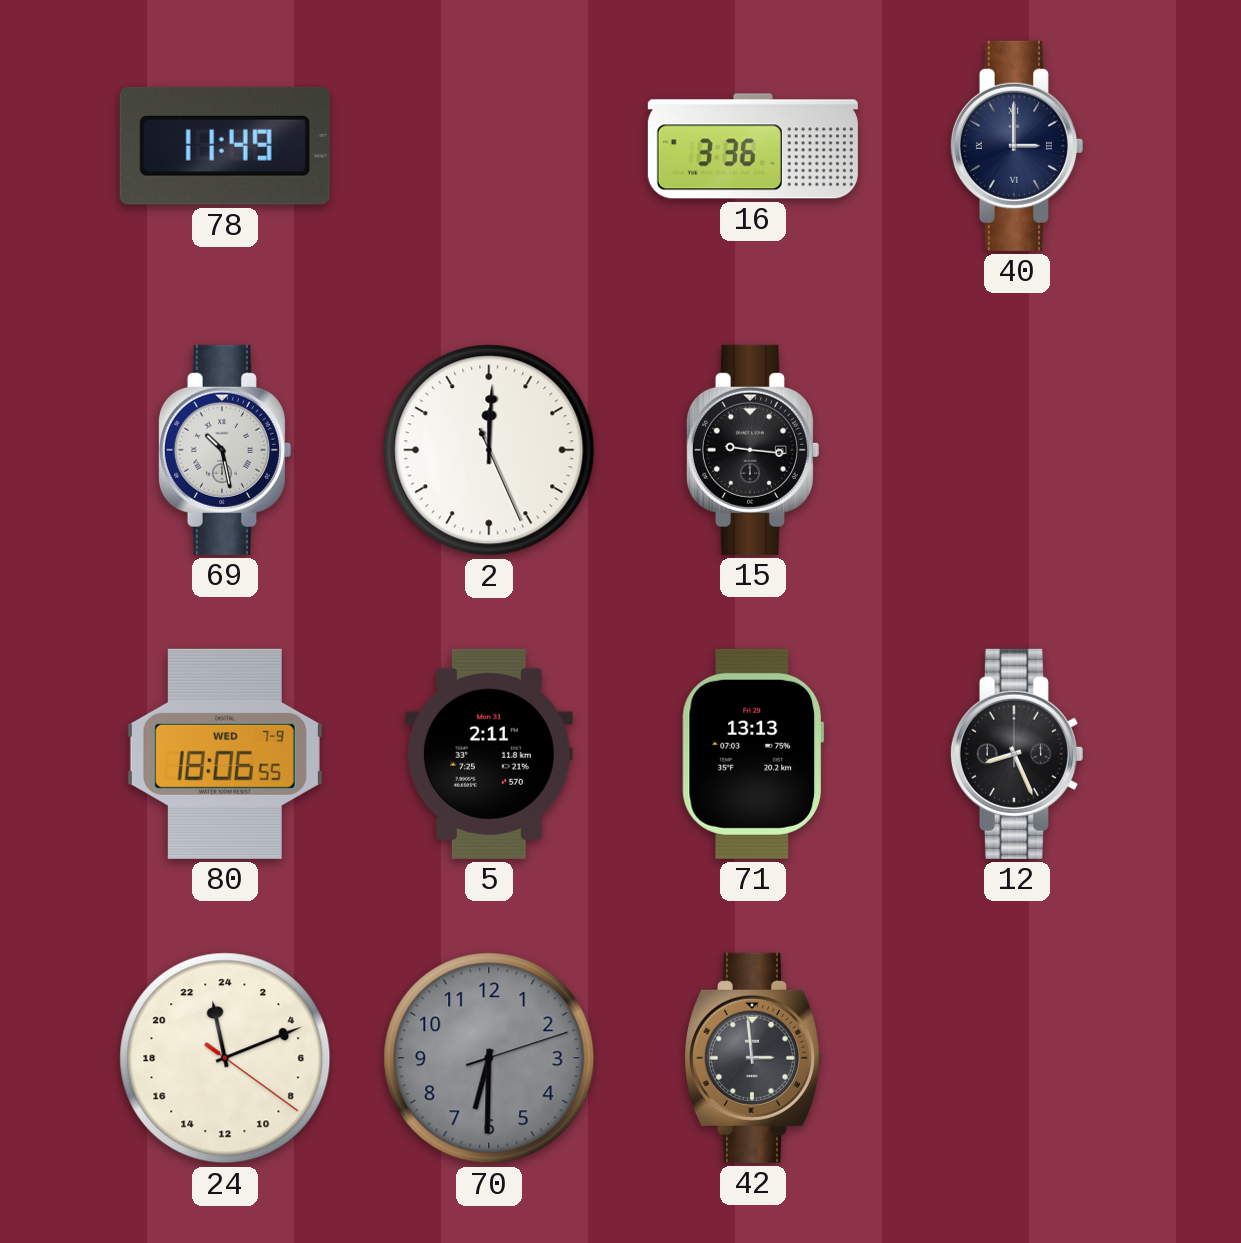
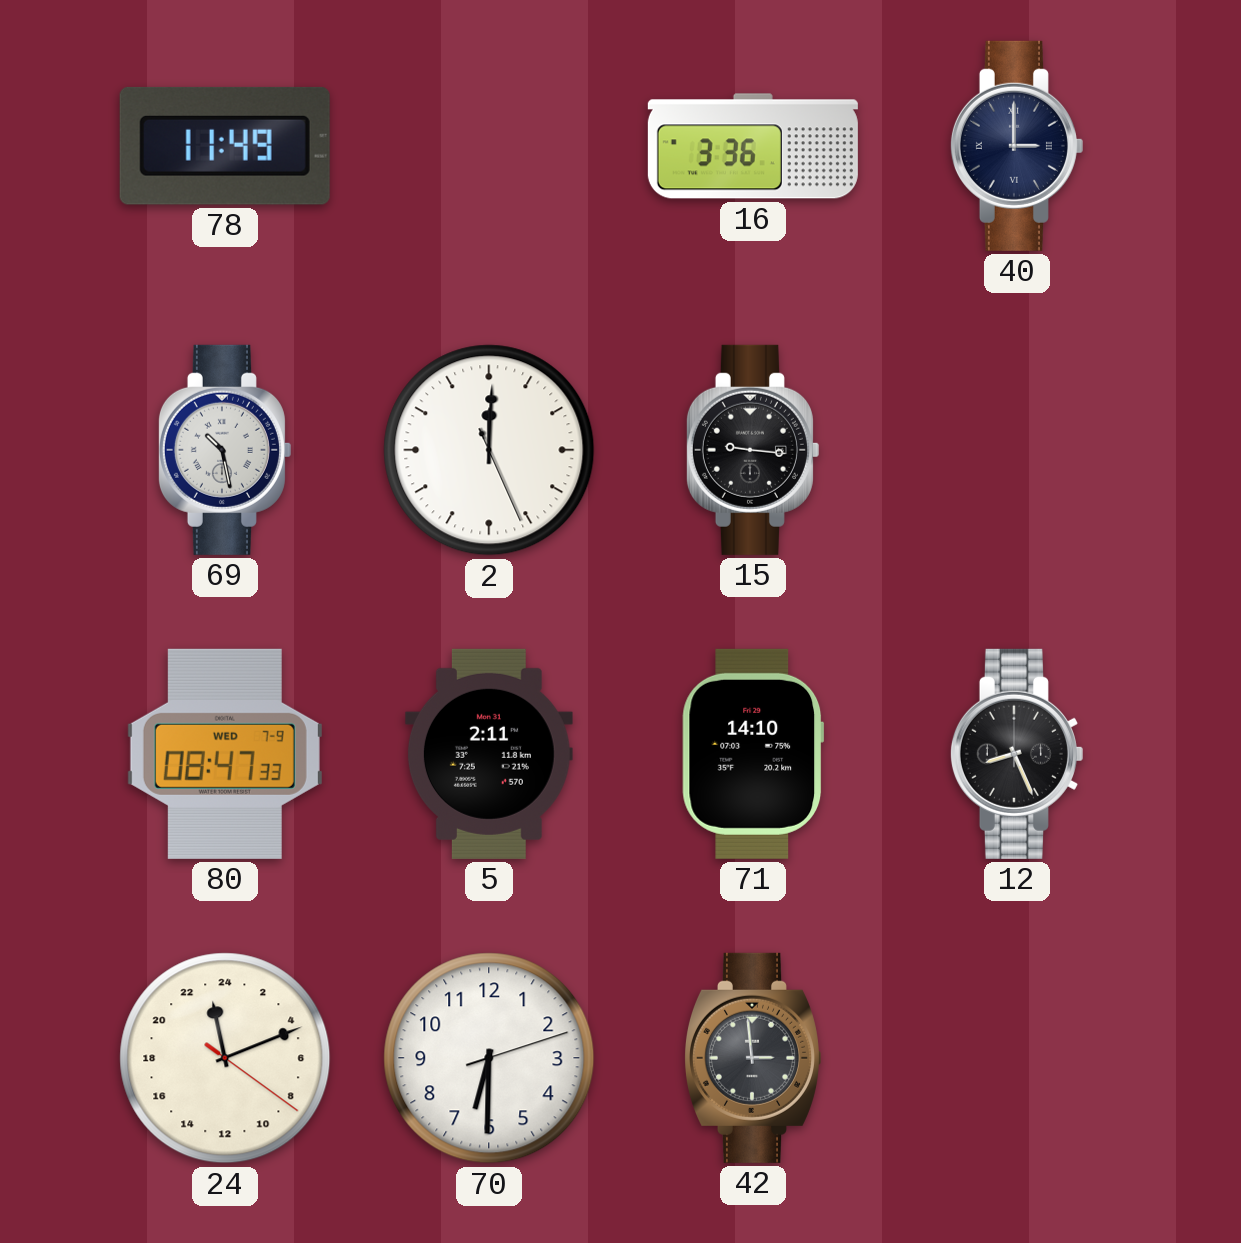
80: 18:06 -> 08:47 (225, 754)
71: 13:13 -> 14:10 (753, 754)
70 dial: grey -> white (489, 1058)
